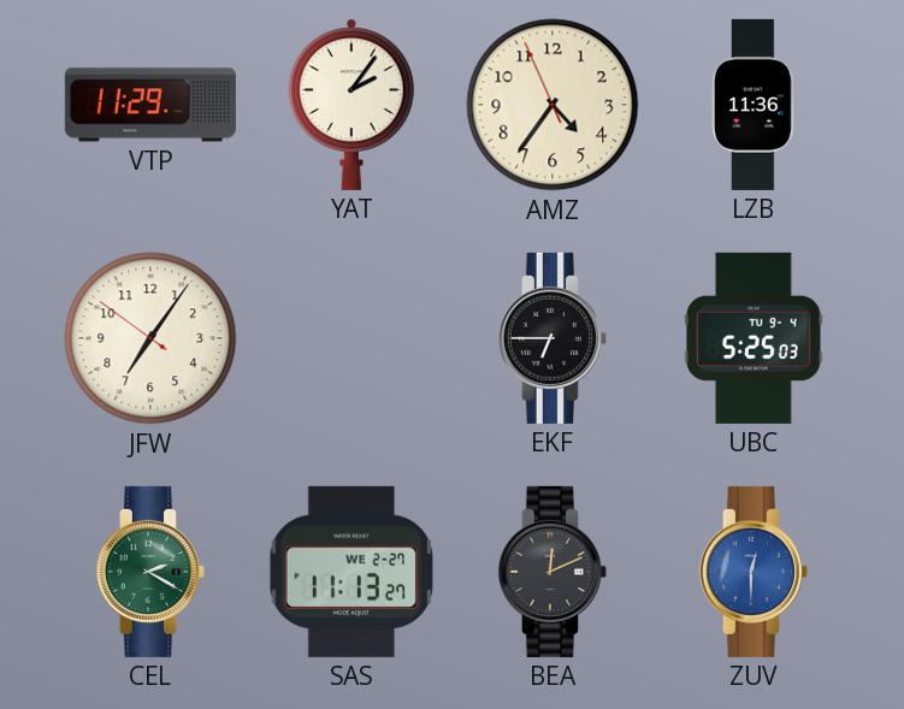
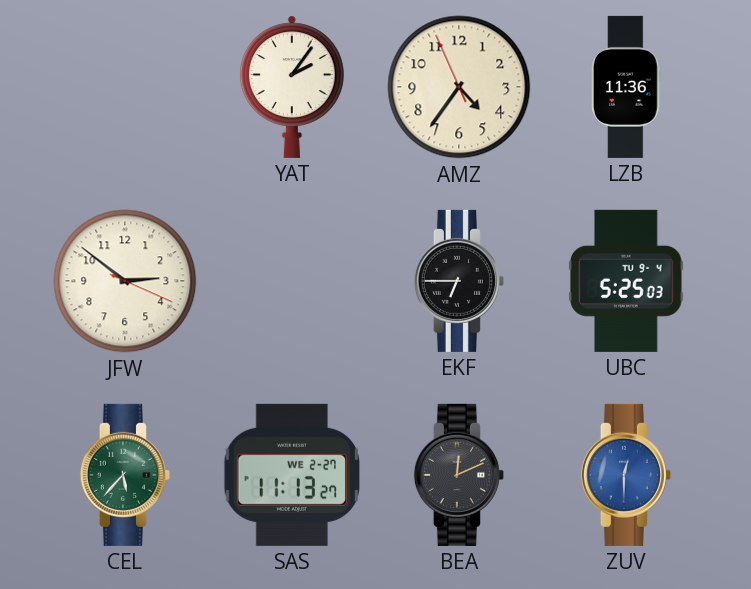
VTP: 11:29 -> none (150, 105)
JFW: 7:05 -> 2:51 (125, 281)
CEL: 2:20 -> 5:37 (125, 475)
